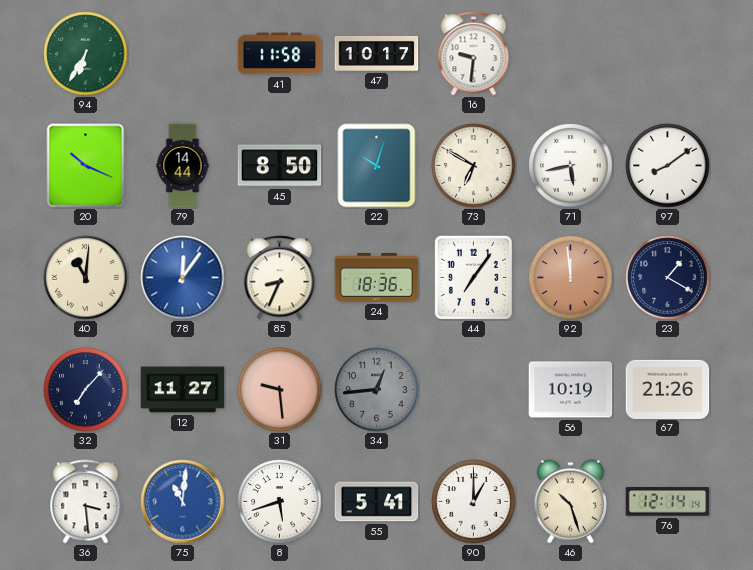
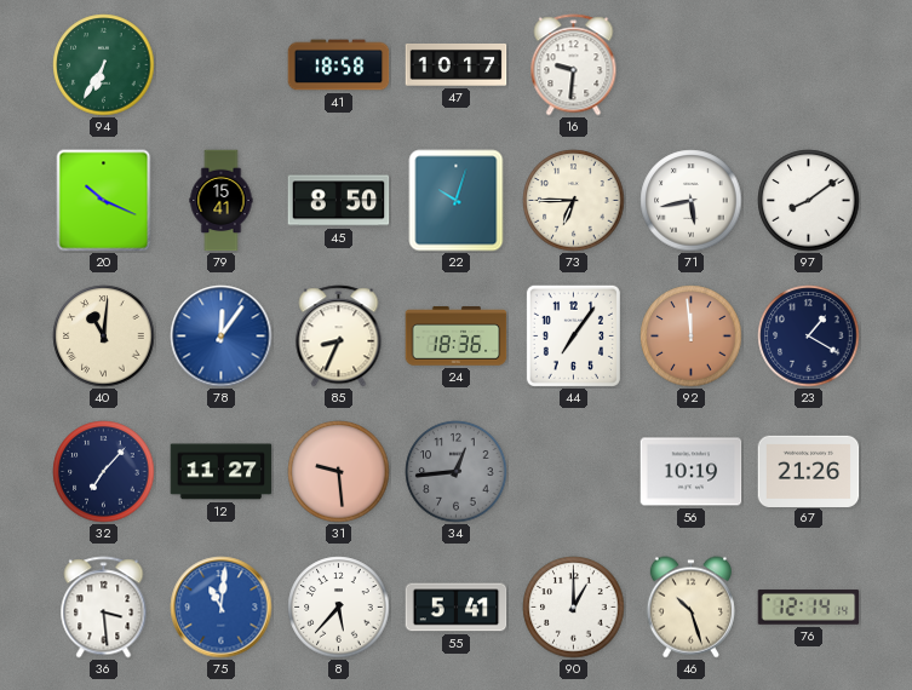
41: 11:58 -> 18:58 (339, 65)
79: 14:44 -> 15:41 (222, 201)
73: 6:50 -> 6:45 (574, 201)
8: 5:42 -> 5:37 (339, 608)
